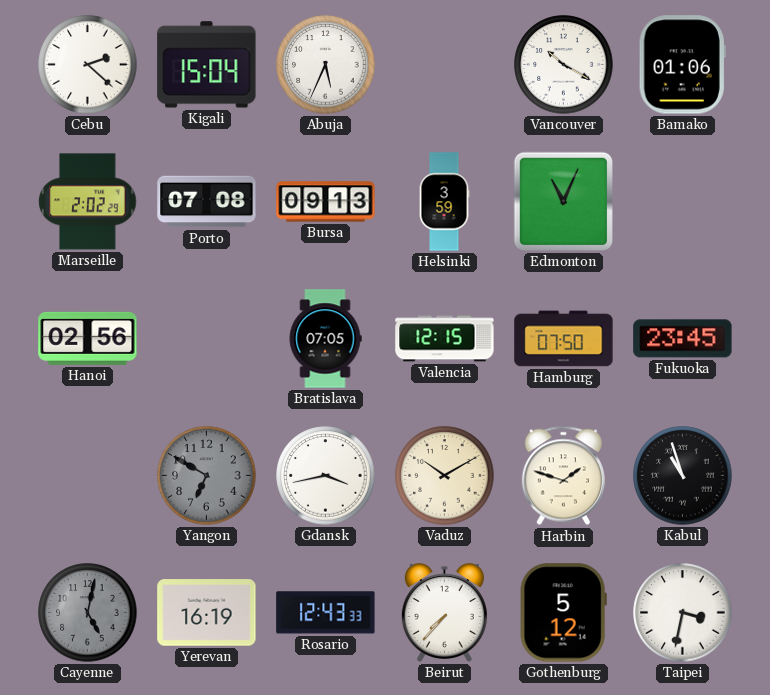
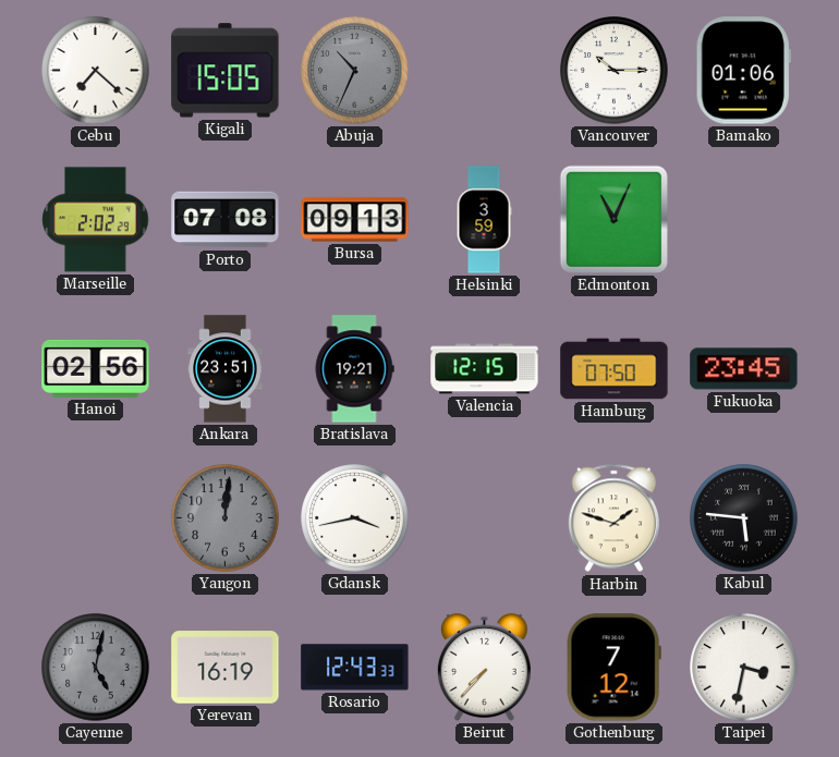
Cebu: 2:22 -> 7:22 (96, 71)
Kigali: 15:04 -> 15:05 (226, 71)
Abuja: 5:34 -> 10:34 (355, 71)
Abuja dial: white -> grey (355, 71)
Vancouver: 10:20 -> 10:15 (615, 71)
Ankara: none -> 23:51 (226, 369)
Bratislava: 07:05 -> 19:21 (354, 369)
Yangon: 6:50 -> 12:01 (226, 518)
Vaduz: 10:10 -> none (445, 476)
Kabul: 10:57 -> 5:46 (744, 518)
Gothenburg: 5:12 -> 7:12 (613, 668)
